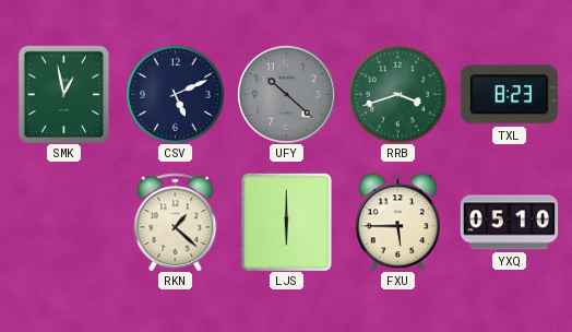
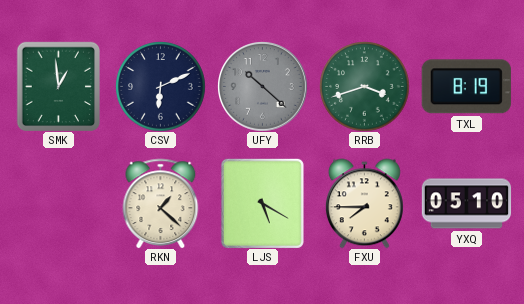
SMK: 12:58 -> 12:59 (58, 86)
CSV: 5:11 -> 6:11 (161, 87)
TXL: 8:23 -> 8:19 (466, 87)
LJS: 6:00 -> 5:20 (262, 203)
FXU: 5:45 -> 7:45 (364, 203)
